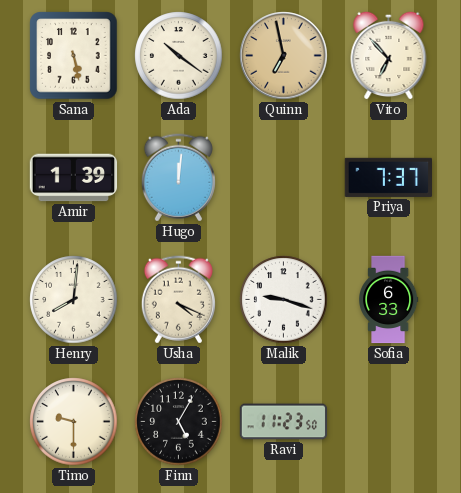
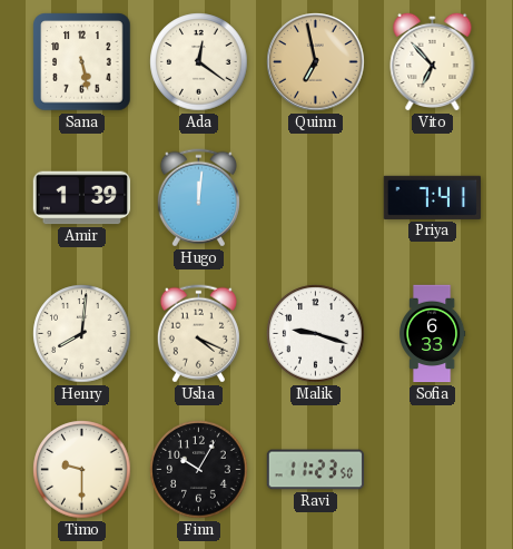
Ada: 10:21 -> 12:21 (199, 62)
Priya: 7:37 -> 7:41 (432, 197)
Finn: 5:05 -> 10:05 (199, 470)
